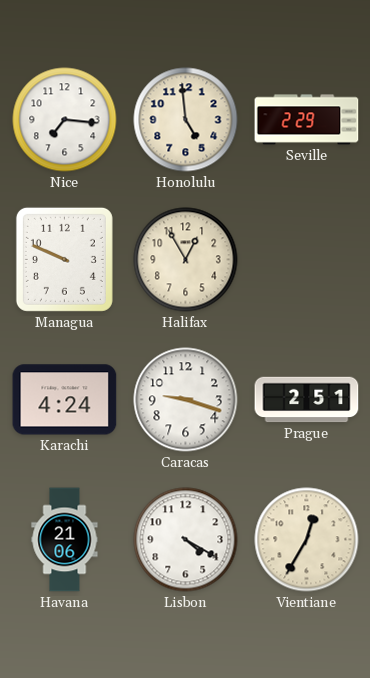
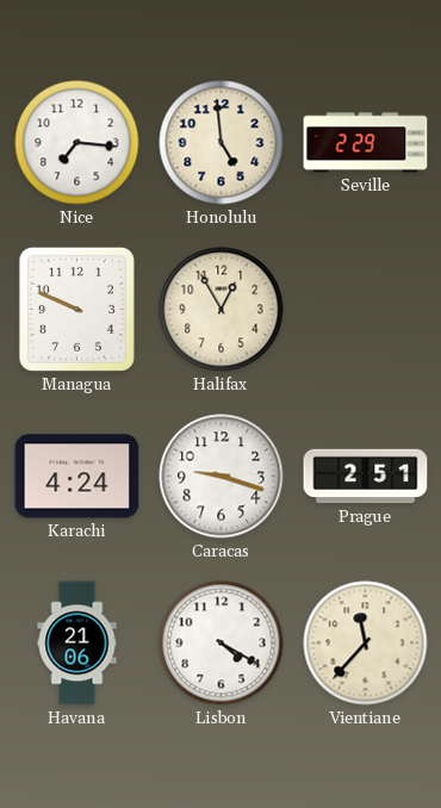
Vientiane: 12:35 -> 11:37 (366, 644)
